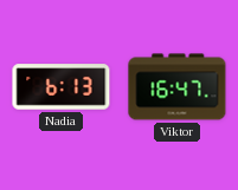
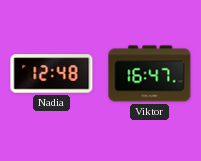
Nadia: 6:13 -> 12:48 (52, 74)
